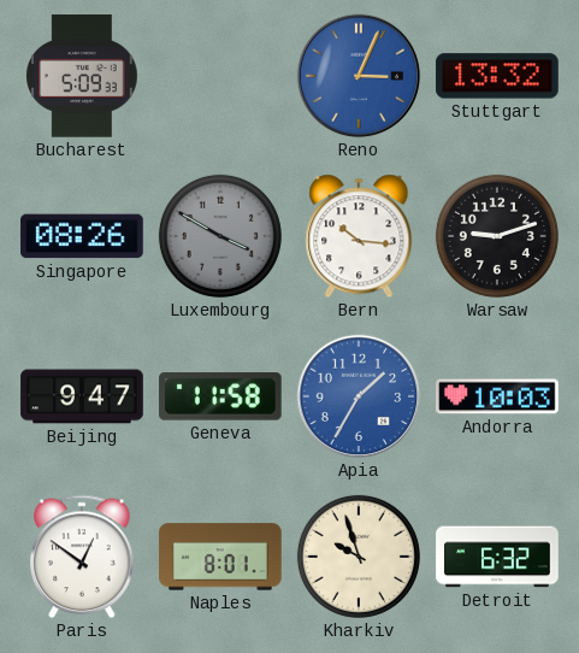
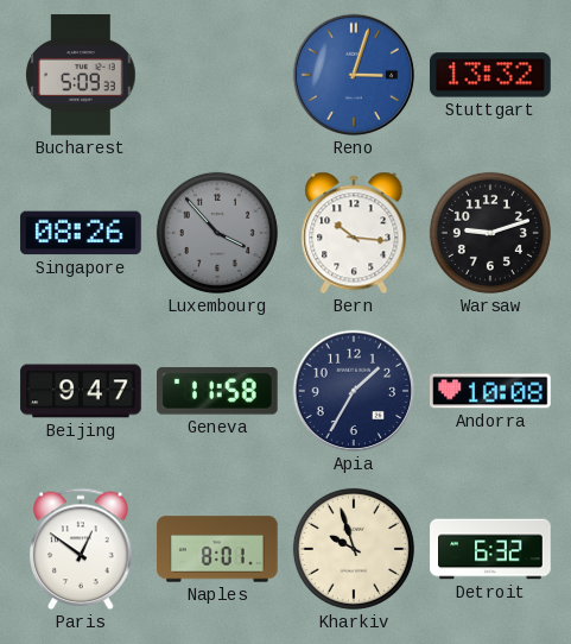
Reno: 3:04 -> 3:03 (354, 75)
Luxembourg: 3:50 -> 3:53 (217, 233)
Apia dial: blue -> navy (354, 391)
Andorra: 10:03 -> 10:08 (490, 391)
